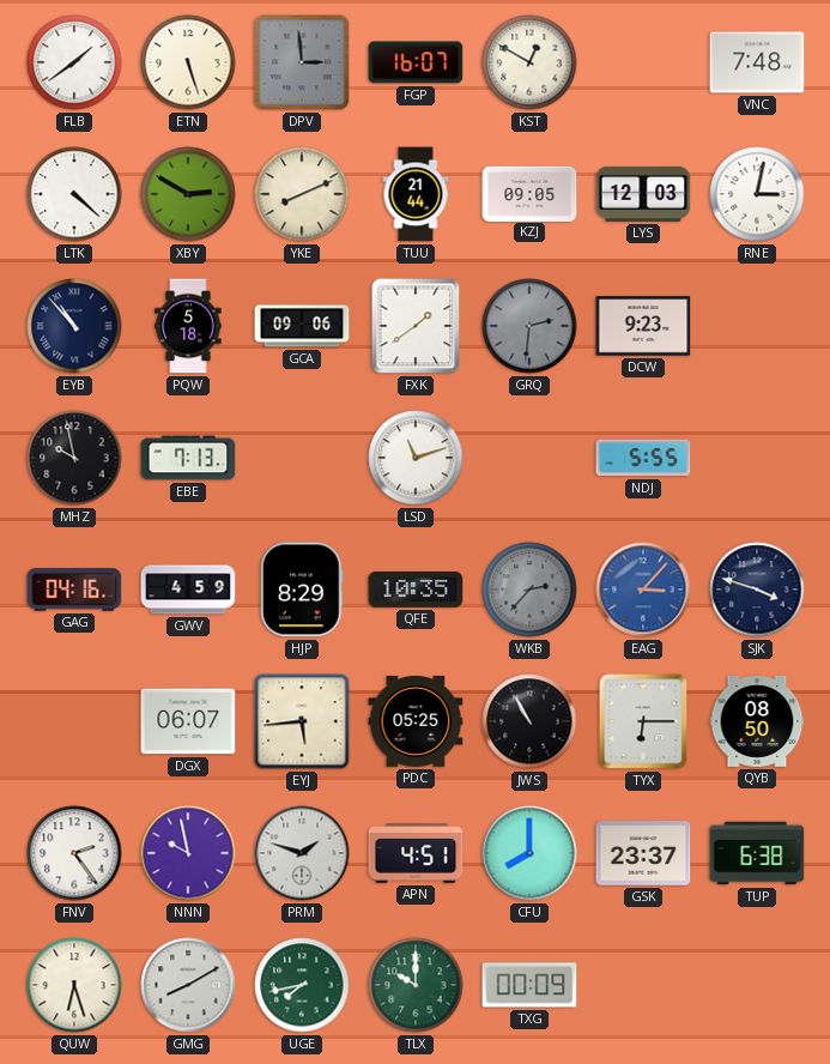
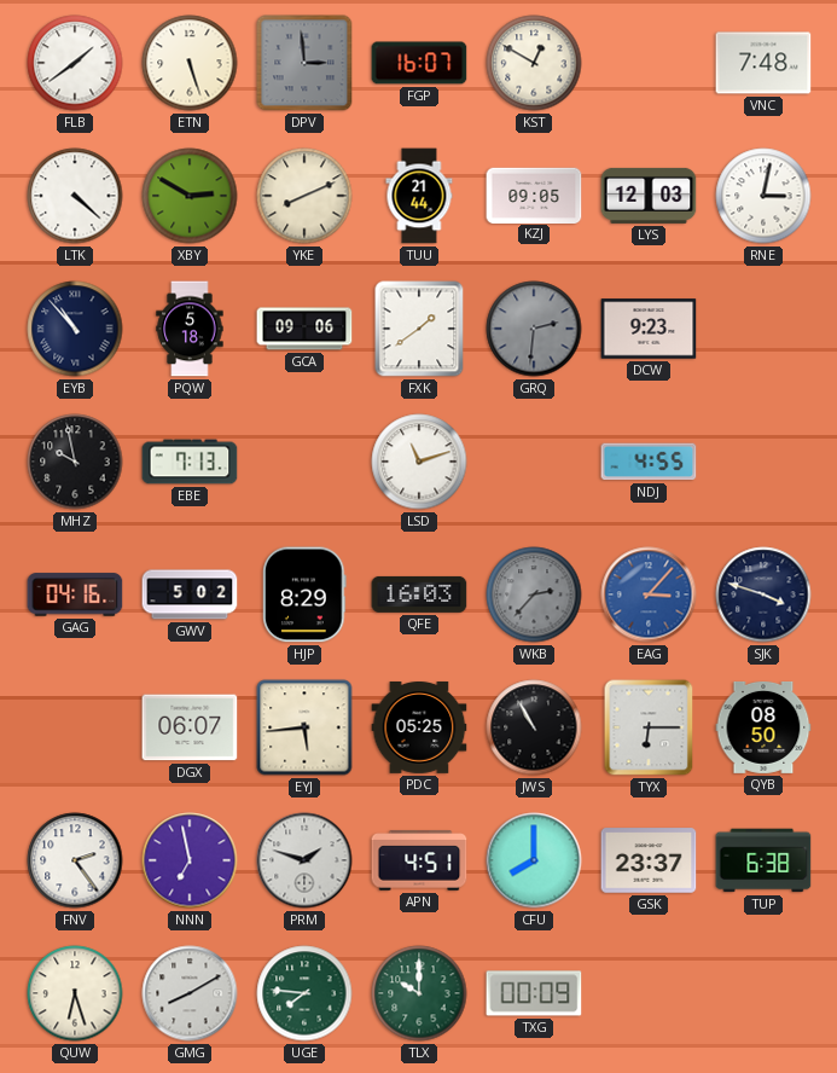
NDJ: 5:55 -> 4:55 (649, 462)
GWV: 4:59 -> 5:02 (190, 594)
QFE: 10:35 -> 16:03 (419, 594)
NNN: 9:58 -> 6:58 (190, 860)
UGE: 7:43 -> 7:46 (304, 993)
